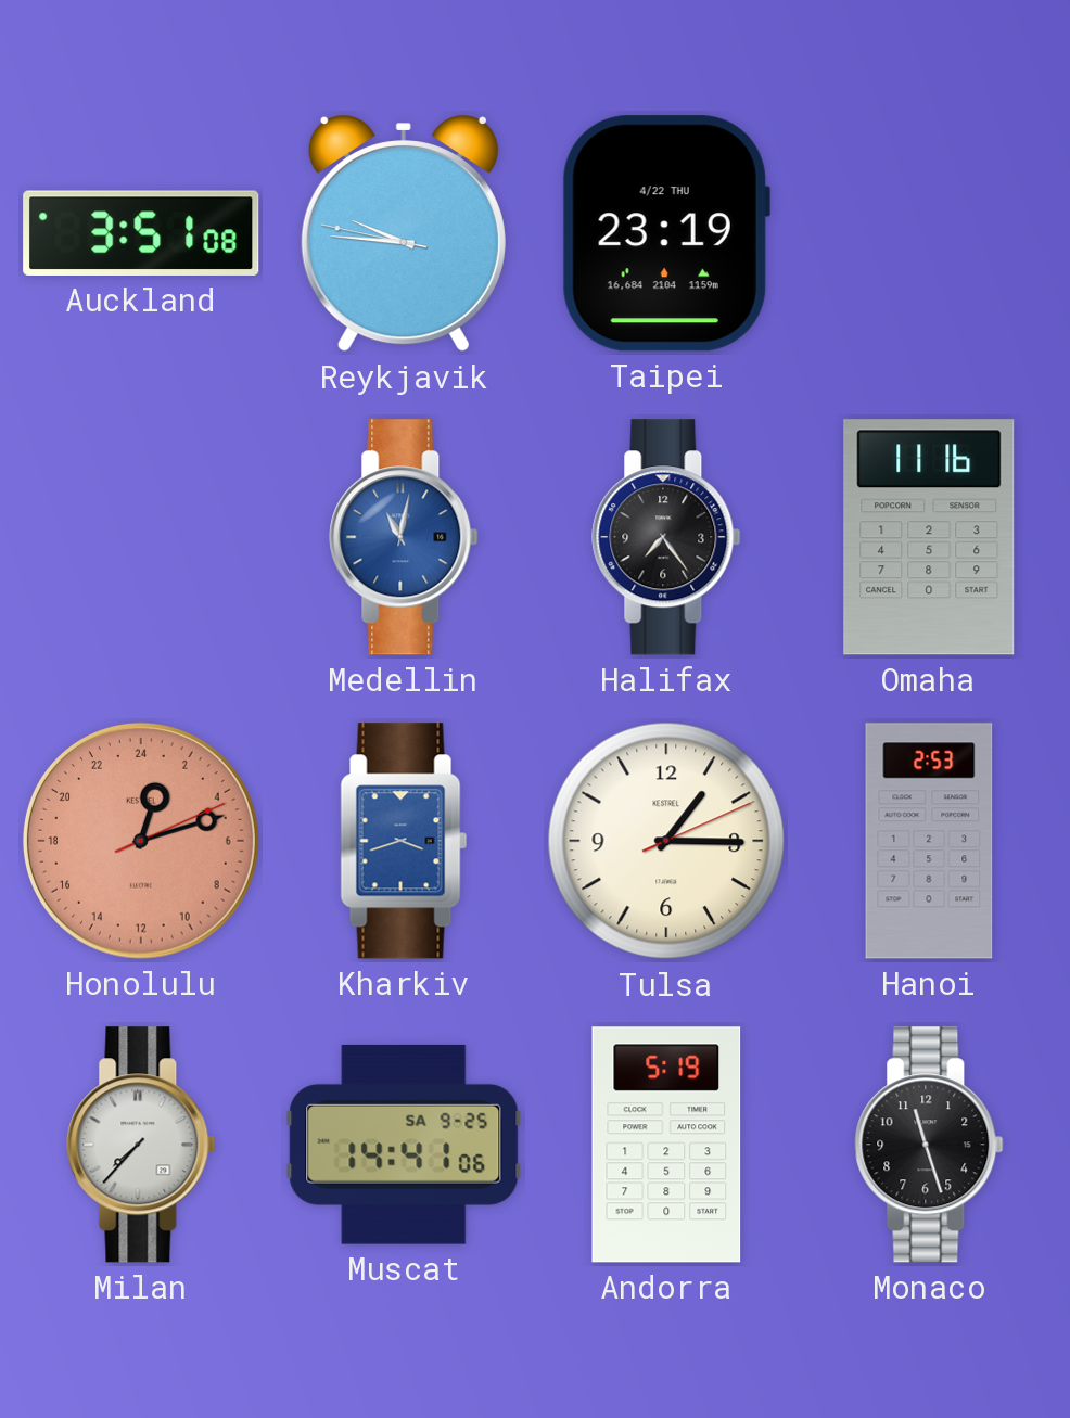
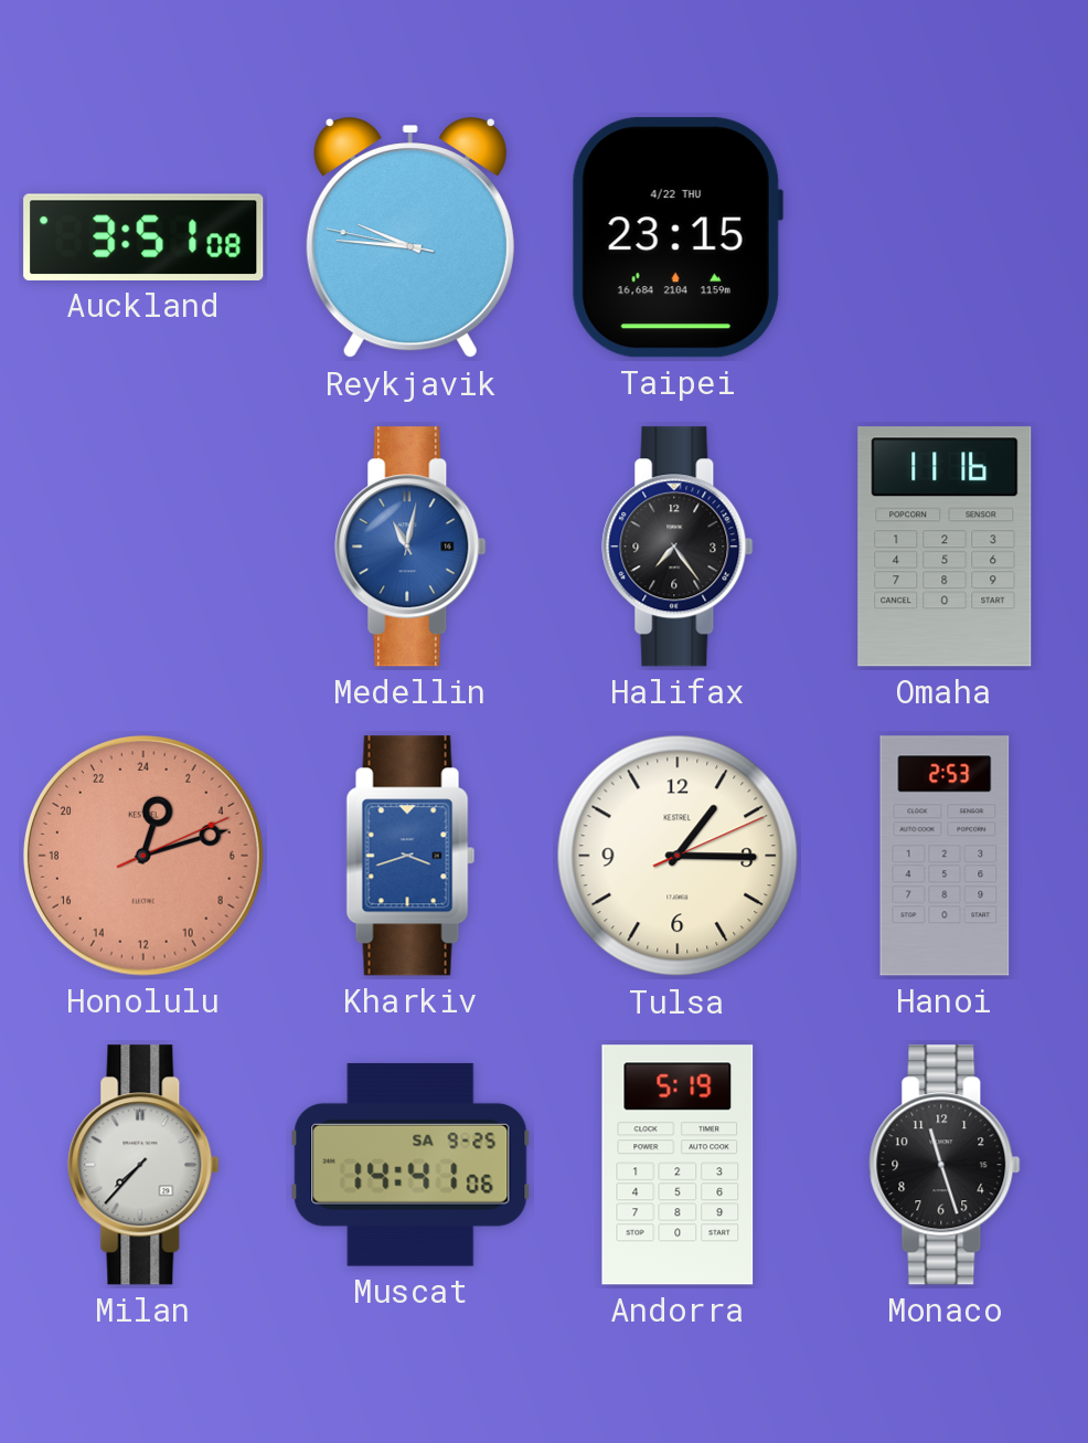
Taipei: 23:19 -> 23:15 (678, 237)
